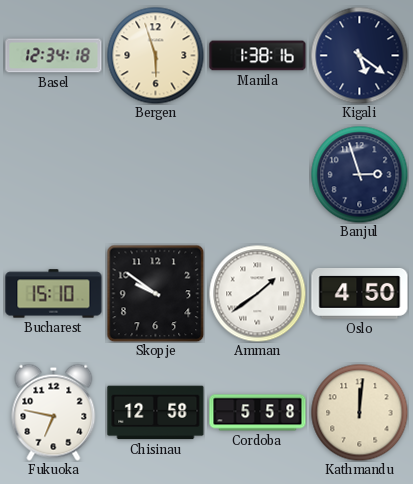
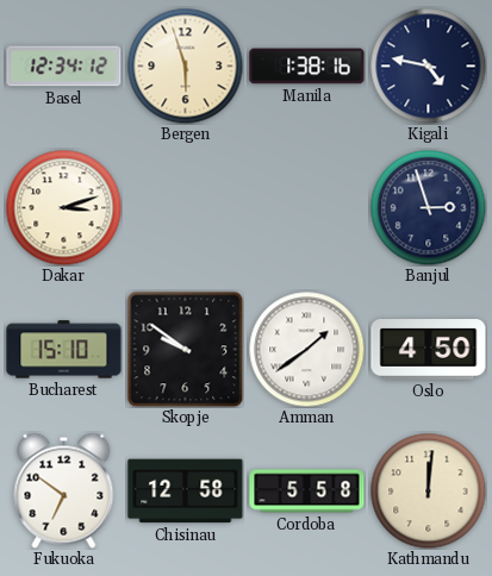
Basel: 12:34:18 -> 12:34:12 (64, 67)
Kigali: 5:21 -> 4:47 (428, 65)
Dakar: none -> 3:12 (63, 207)
Fukuoka: 6:47 -> 6:51 (64, 490)
